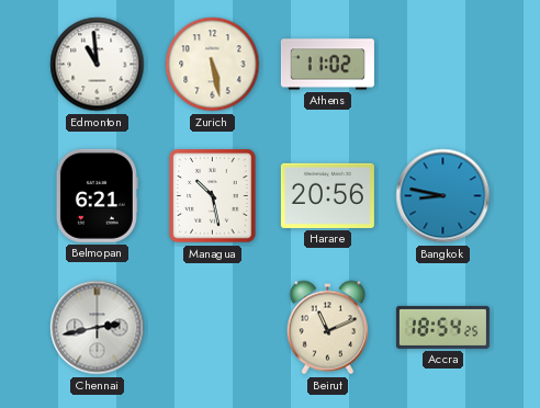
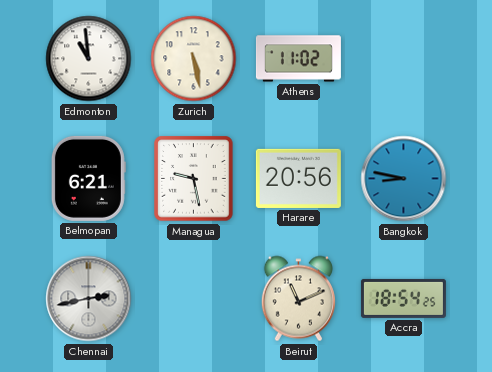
Managua: 10:28 -> 9:28 (194, 179)
